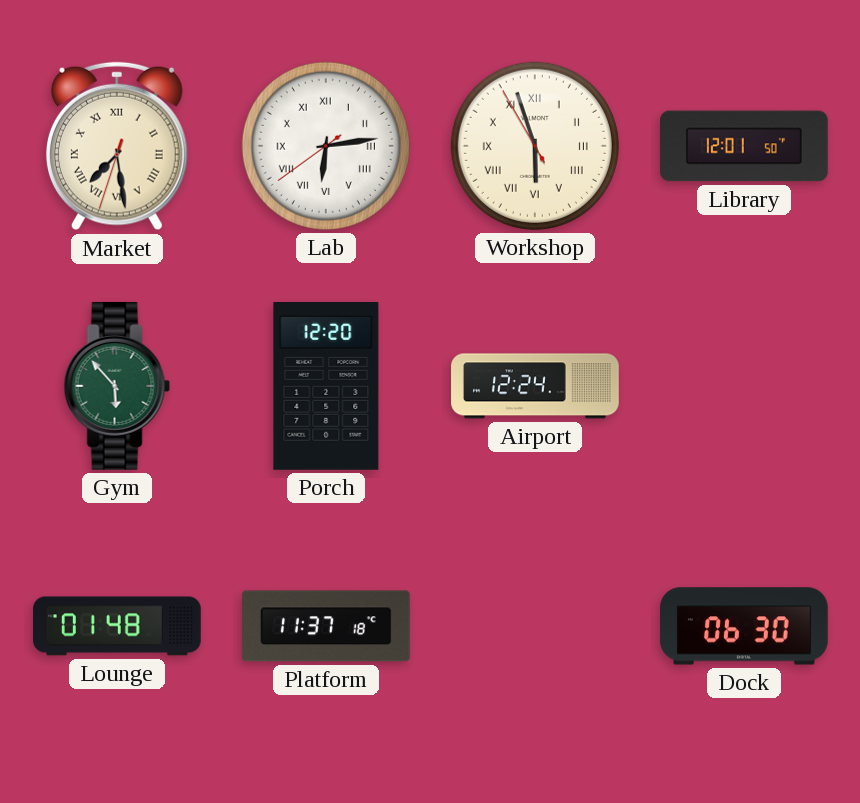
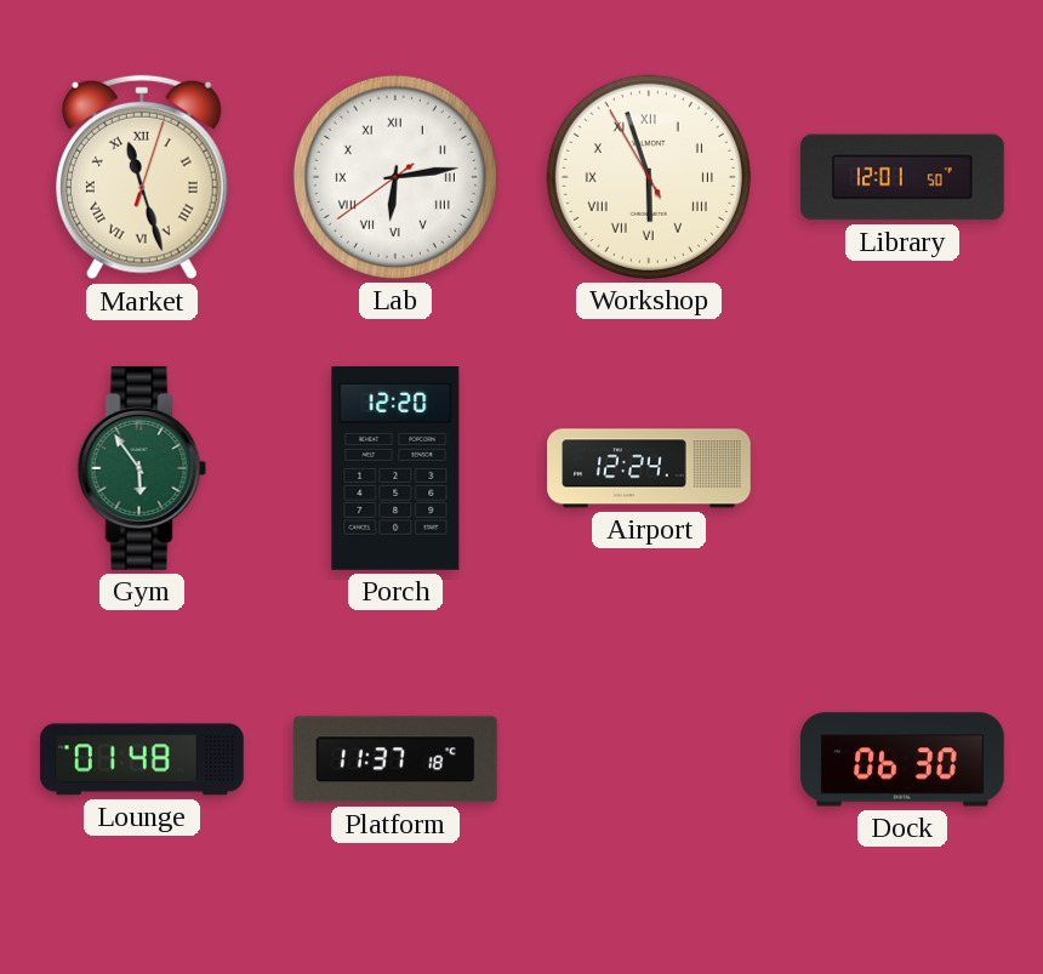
Market: 7:28 -> 11:27 (142, 177)
Gym: 5:53 -> 5:54 (142, 468)
